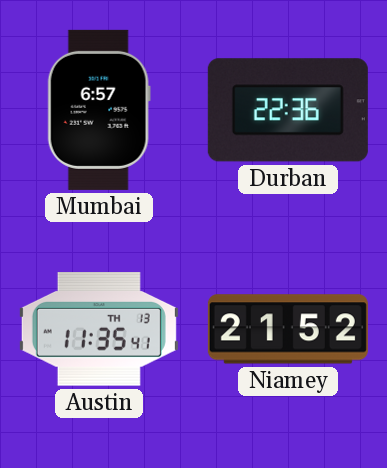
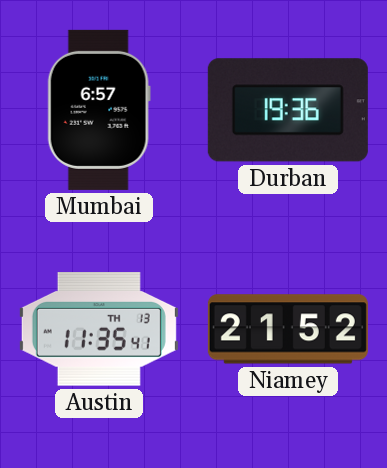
Durban: 22:36 -> 19:36 (288, 110)
